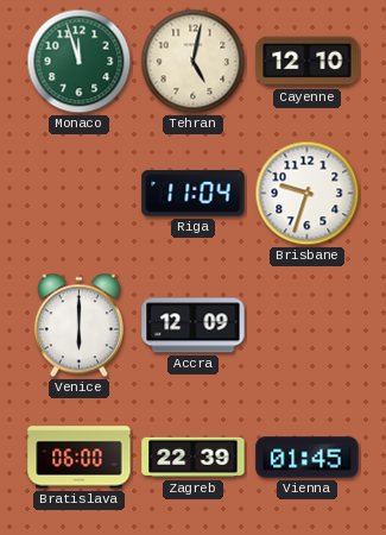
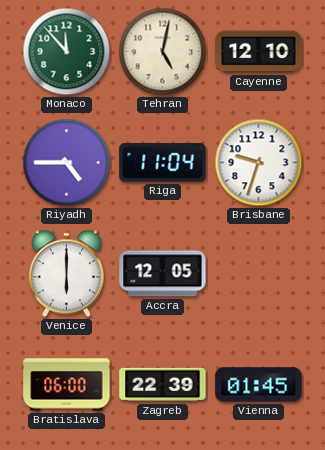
Monaco: 11:57 -> 11:53 (67, 52)
Riyadh: none -> 4:45 (67, 163)
Accra: 12:09 -> 12:05 (163, 274)
